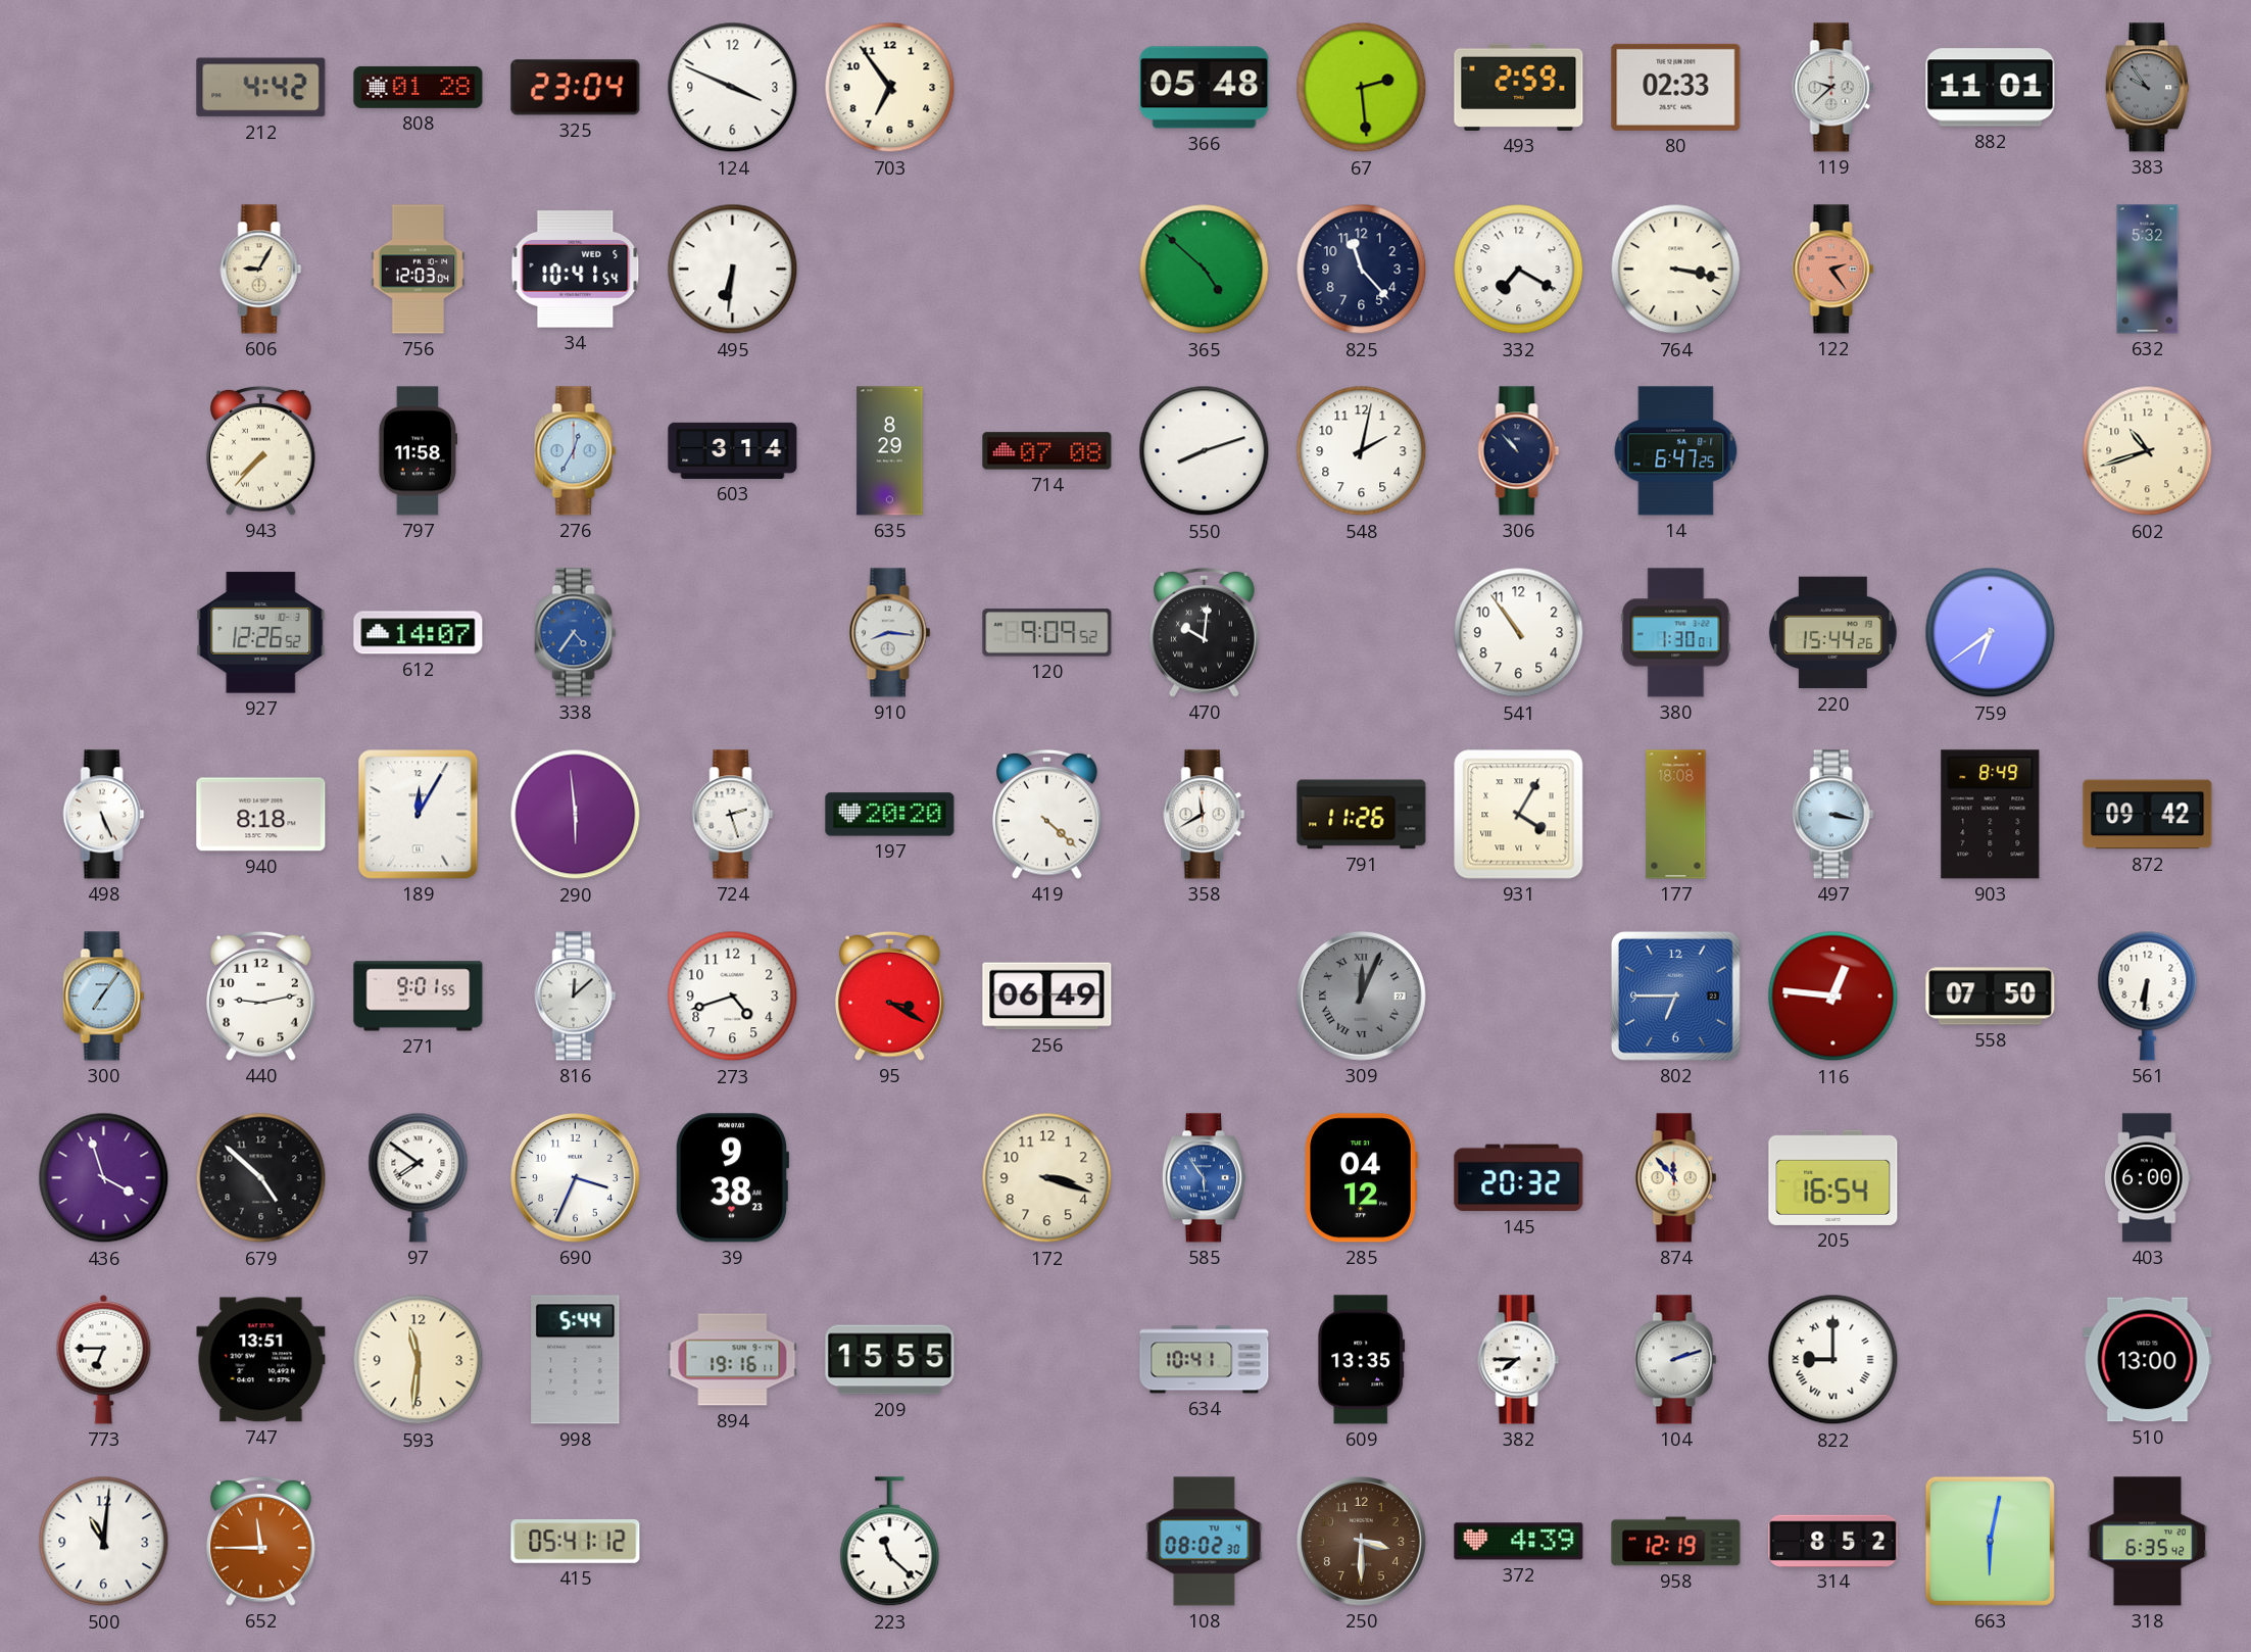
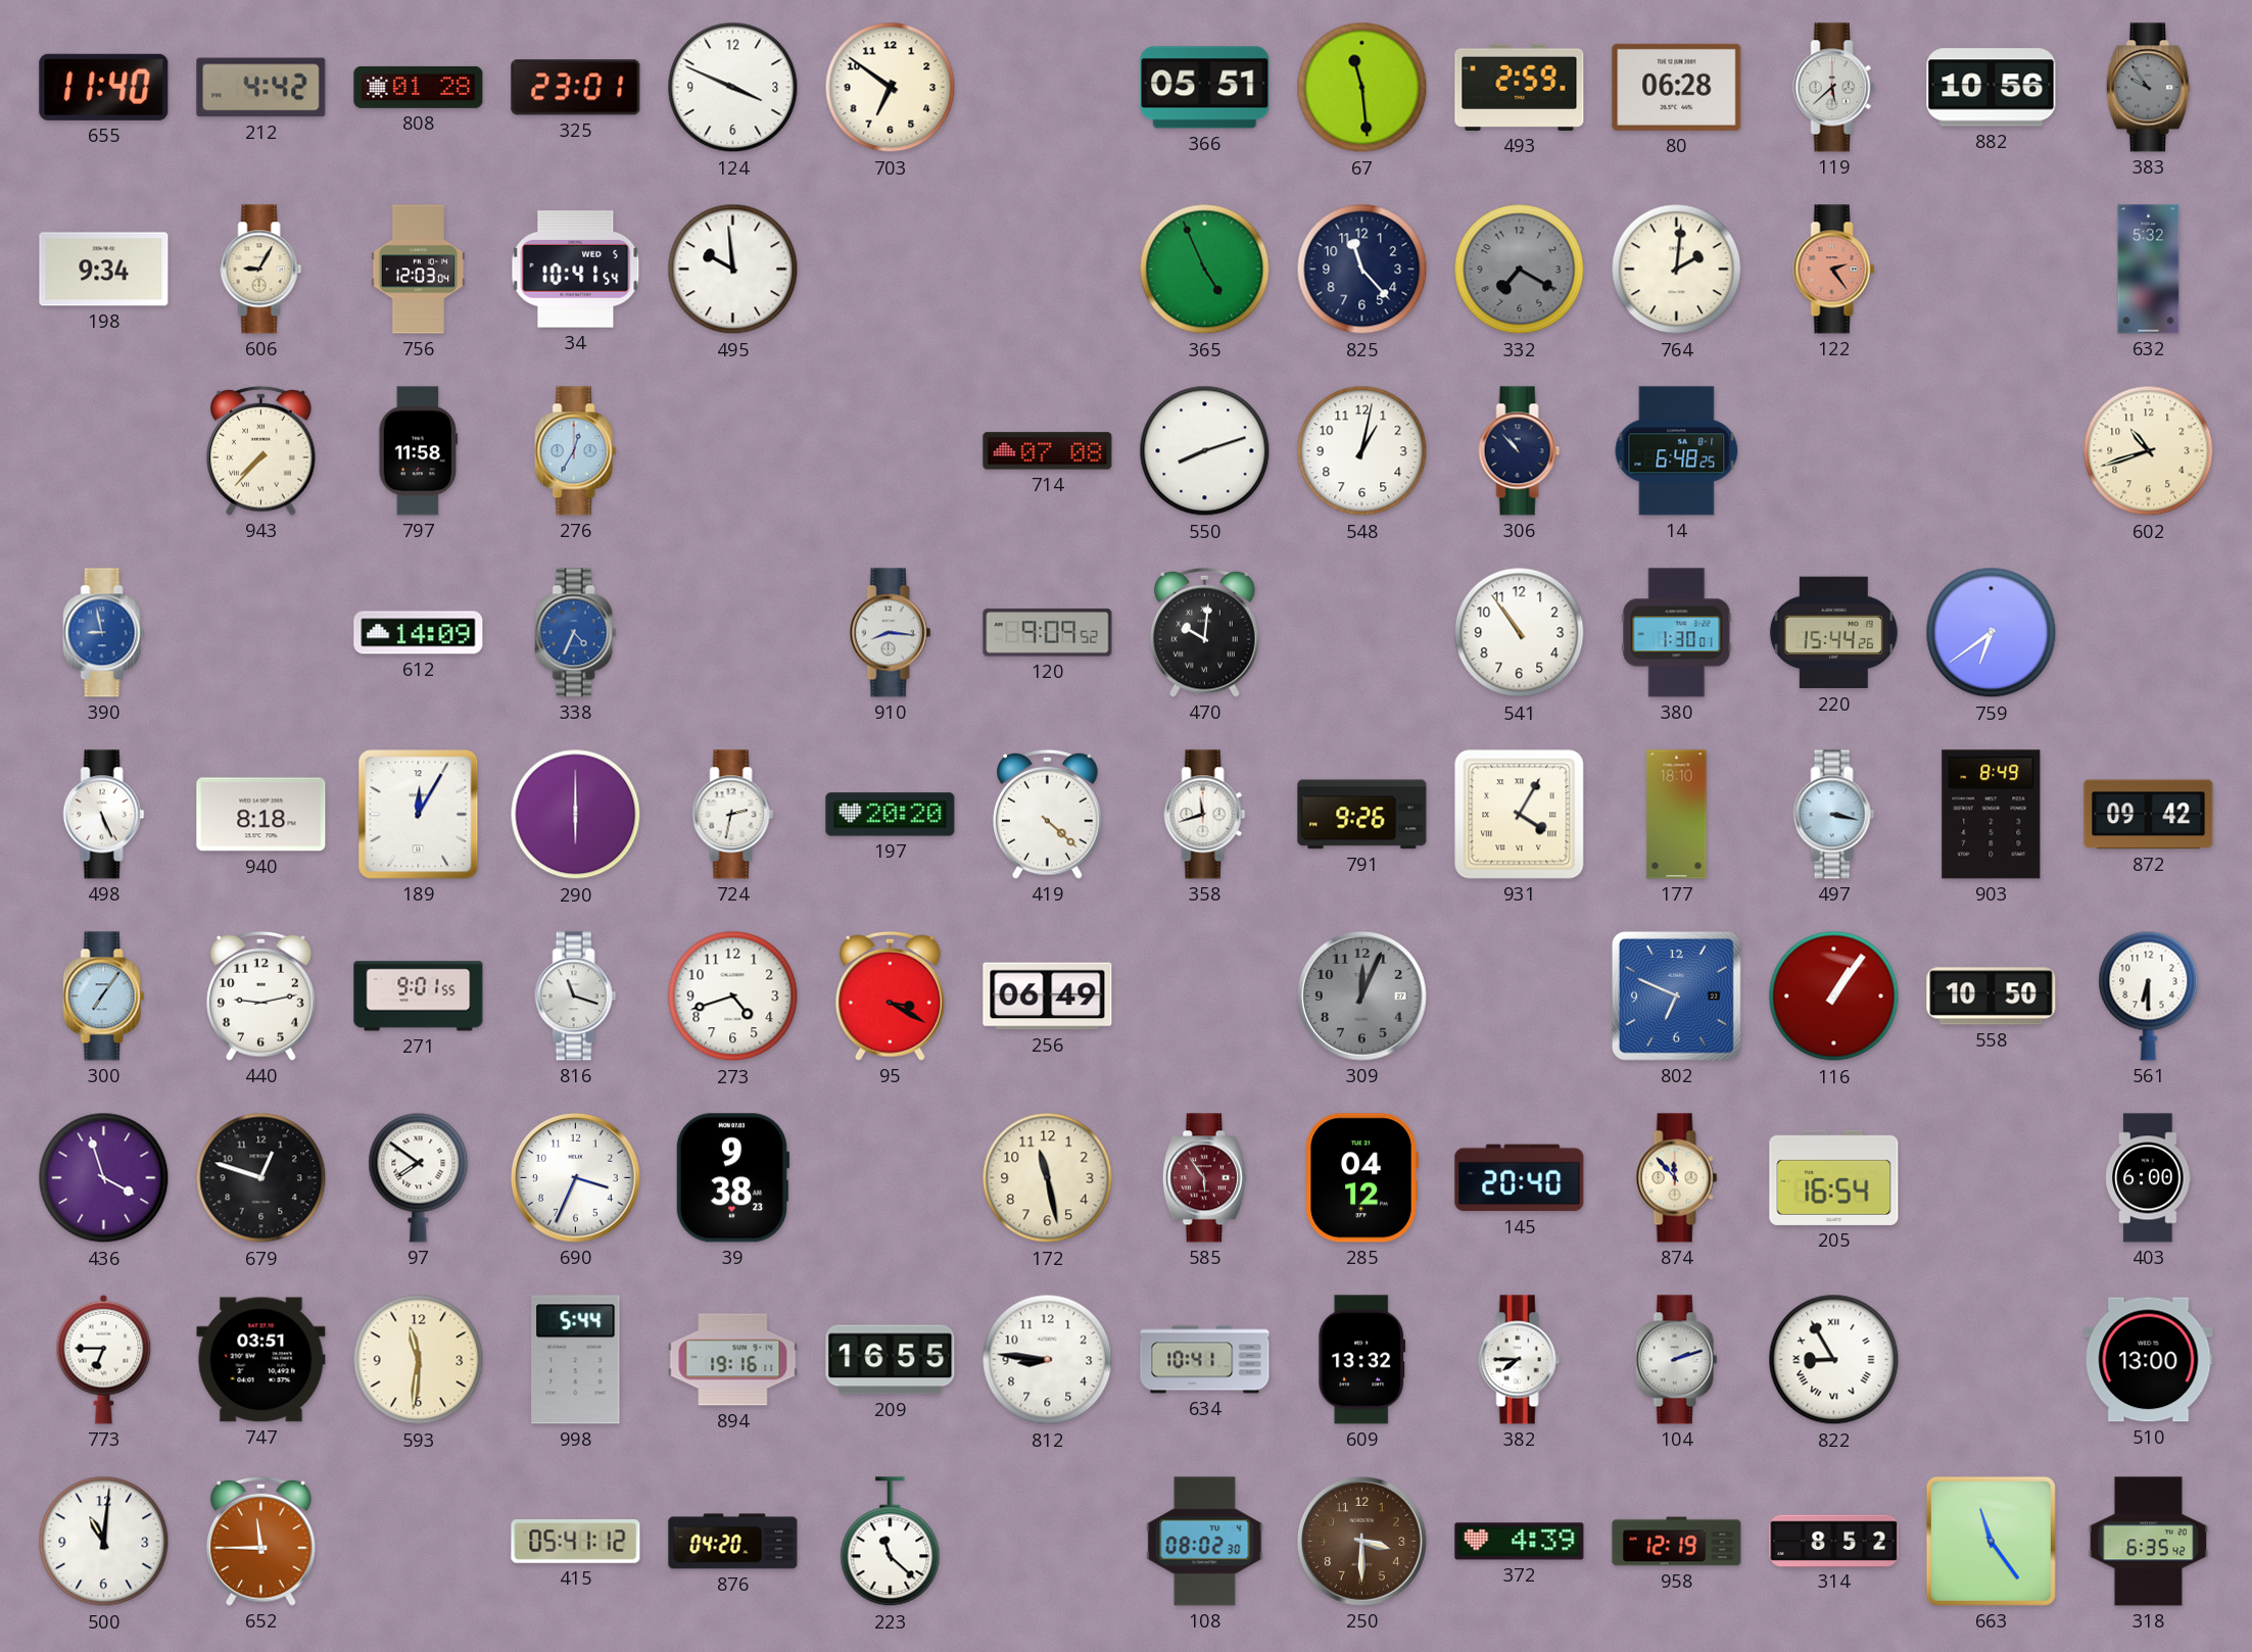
655: none -> 11:40 (104, 87)
325: 23:04 -> 23:01 (576, 88)
703: 6:54 -> 6:51 (891, 88)
366: 05:48 -> 05:51 (1205, 88)
67: 2:29 -> 11:29 (1362, 88)
80: 02:33 -> 06:28 (1677, 87)
119: 9:38 -> 5:38 (1834, 88)
882: 11:01 -> 10:56 (1992, 88)
198: none -> 9:34 (104, 270)
495: 6:31 -> 9:59 (733, 270)
365: 4:52 -> 4:56 (1205, 270)
332 dial: white -> grey (1520, 270)
764: 3:17 -> 2:01 (1677, 270)
603: 3:14 -> none (733, 450)
635: 8:29 -> none (890, 451)
548: 2:02 -> 1:02 (1362, 451)
14: 6:47 -> 6:48 (1677, 451)
390: none -> 8:58 (104, 633)
927: 12:26 -> none (261, 633)
612: 14:07 -> 14:09 (419, 633)
338: 4:36 -> 4:34 (576, 633)
290: 5:59 -> 6:00 (576, 815)
724: 2:27 -> 2:32 (733, 815)
358: 11:40 -> 11:42 (1205, 815)
791: 11:26 -> 9:26 (1362, 815)
177: 18:08 -> 18:10 (1677, 815)
816: 12:08 -> 11:18 (576, 997)
309 numerals: Roman -> Arabic (1362, 997)
802: 6:45 -> 6:49 (1676, 995)
116: 12:46 -> 1:06 (1834, 997)
558: 07:50 -> 10:50 (1992, 997)
561: 6:31 -> 6:30 (2149, 995)
679: 4:52 -> 12:48 (261, 1178)
172: 3:18 -> 11:28 (1048, 1178)
585 dial: blue -> burgundy (1204, 1178)
145: 20:32 -> 20:40 (1520, 1178)
747: 13:51 -> 03:51 (261, 1360)
209: 15:55 -> 16:55 (891, 1360)
812: none -> 8:46 (1048, 1360)
609: 13:35 -> 13:32 (1362, 1360)
822: 9:00 -> 8:55 (1834, 1360)
876: none -> 04:20 (733, 1542)
663: 6:02 -> 11:24 (1991, 1541)
